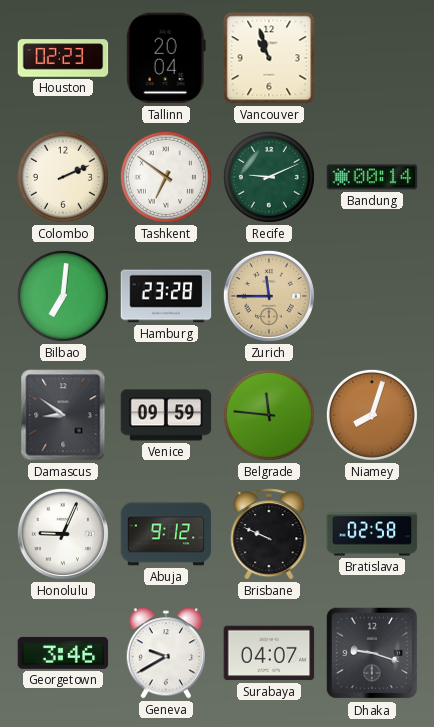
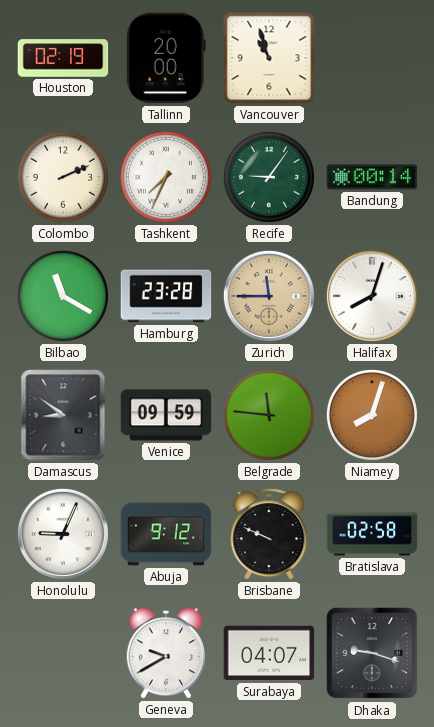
Houston: 02:23 -> 02:19 (63, 58)
Tallinn: 20:04 -> 20:00 (166, 58)
Tashkent: 6:51 -> 7:34 (166, 177)
Recife: 9:11 -> 9:06 (269, 177)
Bilbao: 7:01 -> 11:20 (63, 296)
Halifax: none -> 8:03 (372, 296)
Georgetown: 3:46 -> none (63, 653)
